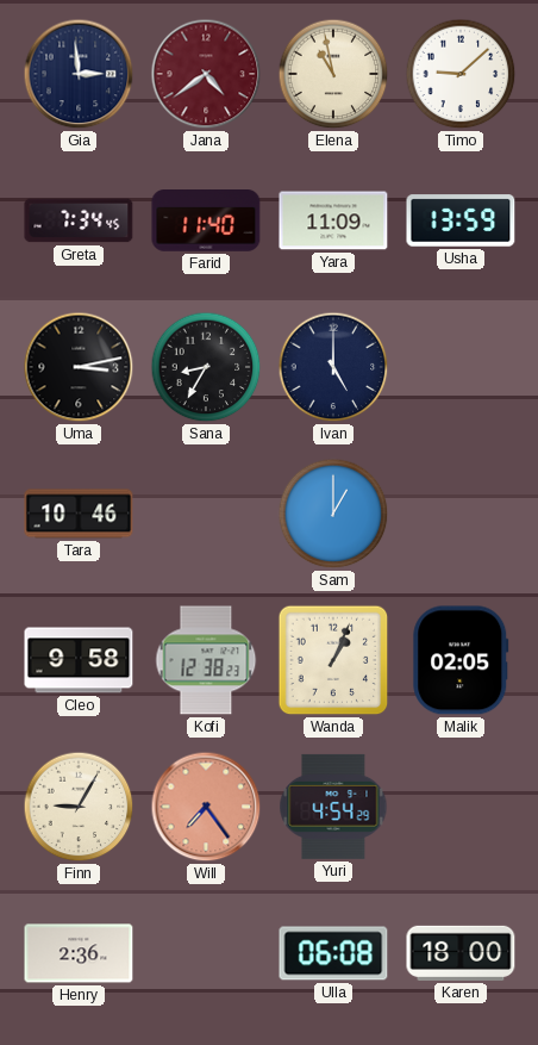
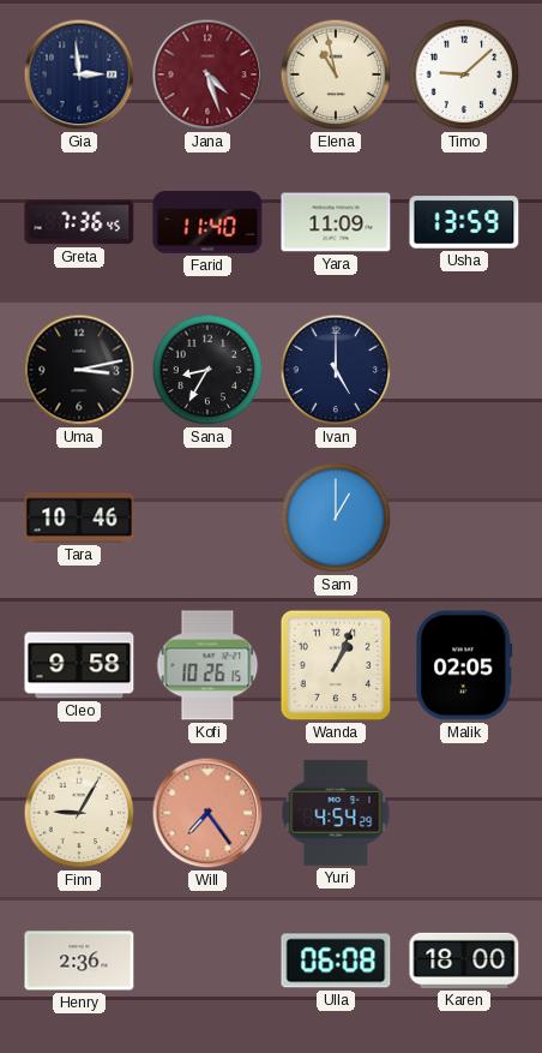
Jana: 4:39 -> 4:27 (207, 74)
Greta: 7:34 -> 7:36 (79, 222)
Kofi: 12:38 -> 10:26 (207, 665)
